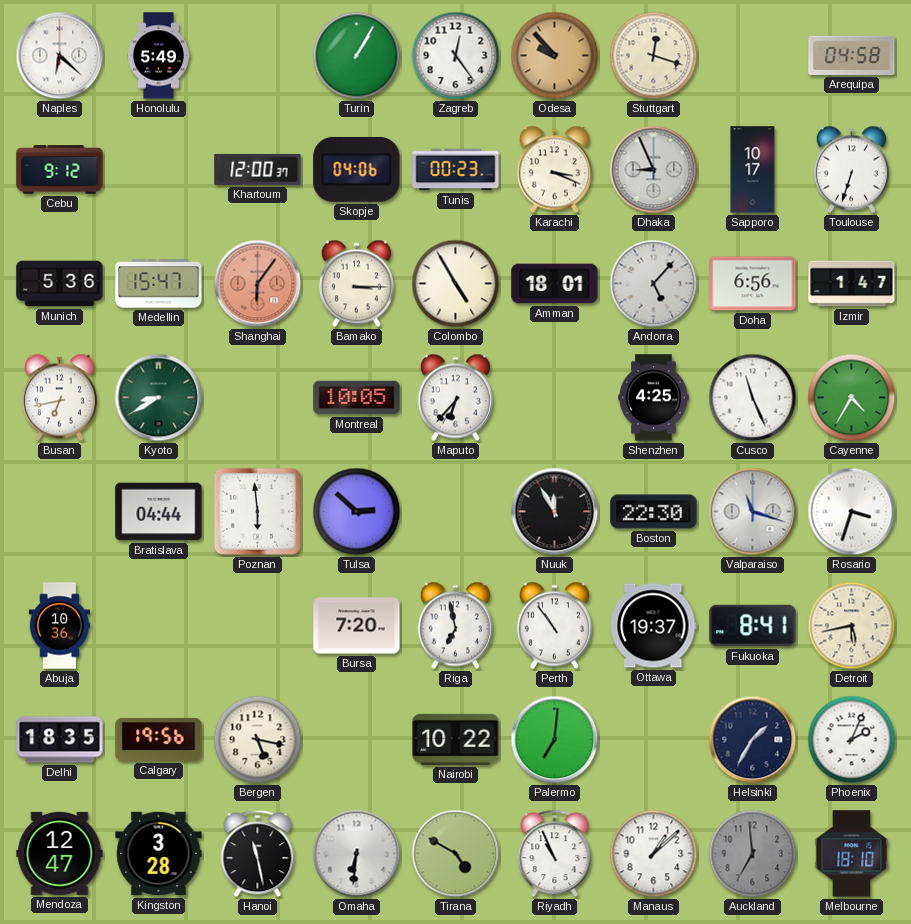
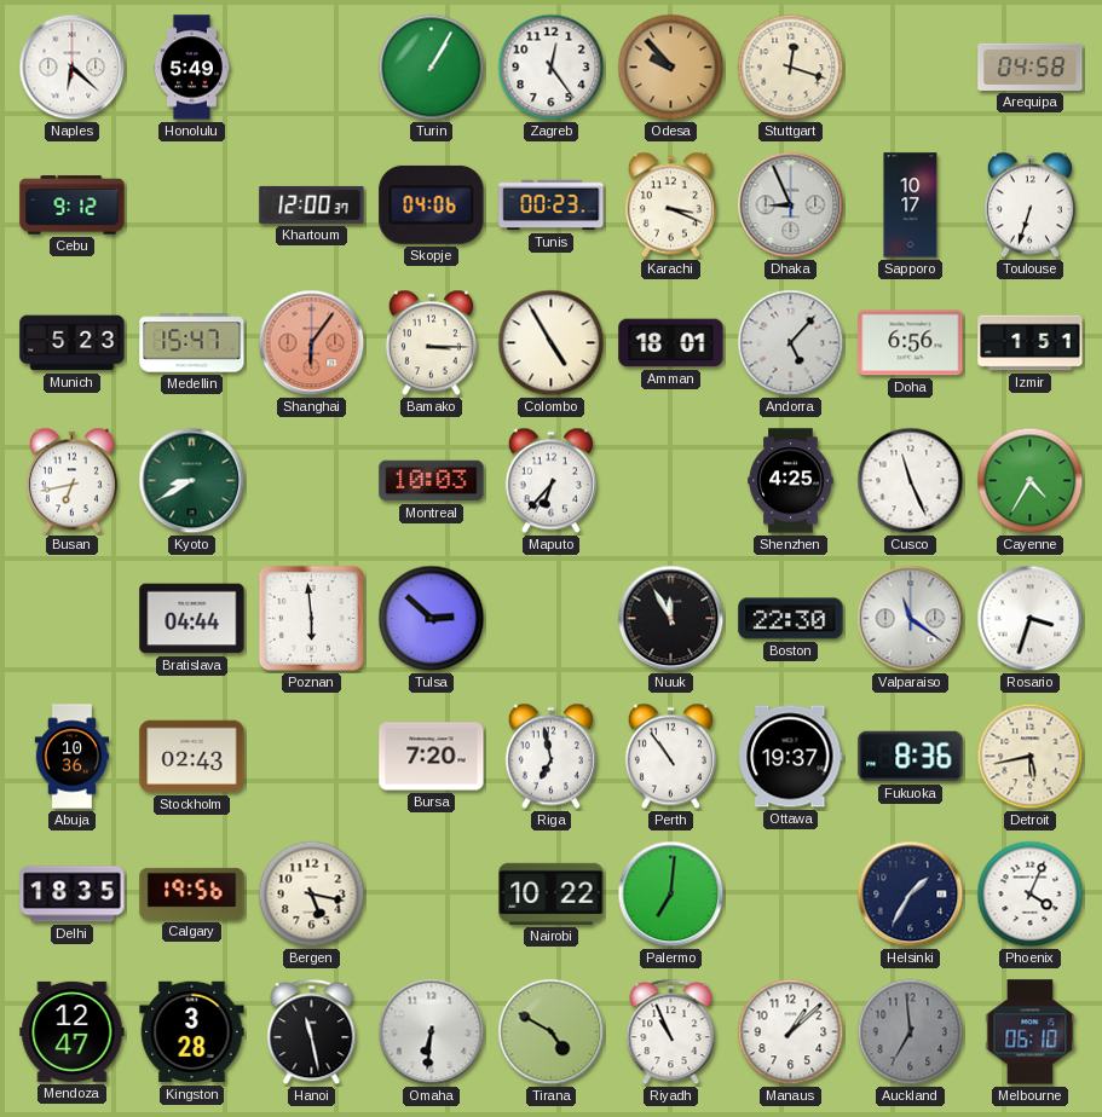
Munich: 5:36 -> 5:23 (73, 343)
Izmir: 1:47 -> 1:51 (1031, 343)
Montreal: 10:05 -> 10:03 (432, 481)
Valparaiso: 11:18 -> 11:21 (911, 619)
Stockholm: none -> 02:43 (192, 757)
Fukuoka: 8:41 -> 8:36 (911, 757)
Phoenix: 2:04 -> 4:04 (1031, 895)
Melbourne: 18:10 -> 06:10 (1031, 1032)
